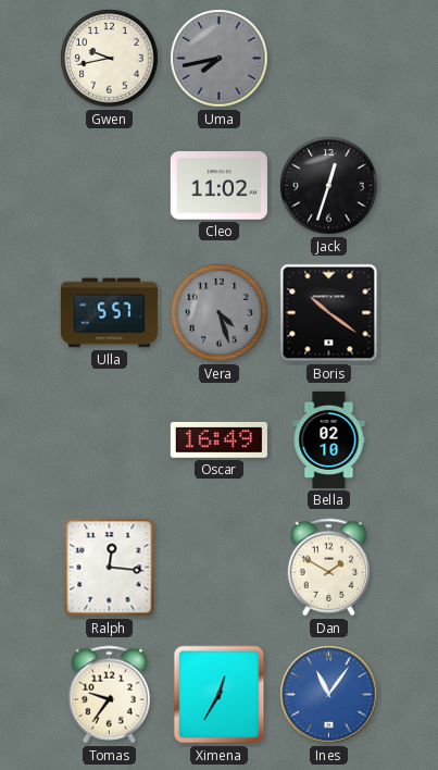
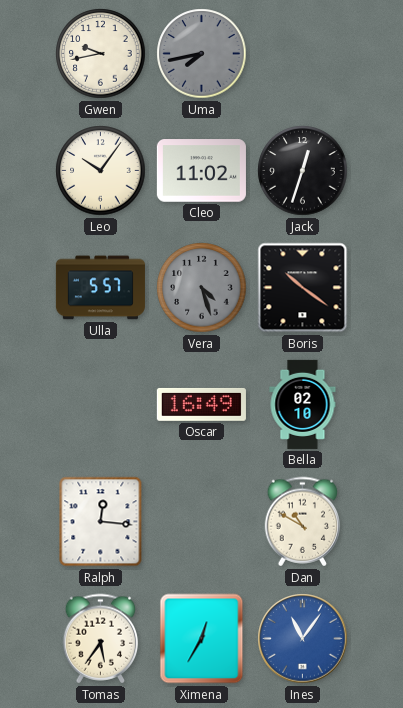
Leo: none -> 10:06 (101, 171)
Dan: 1:50 -> 10:50 (303, 522)
Tomas: 9:36 -> 5:36 (101, 639)
